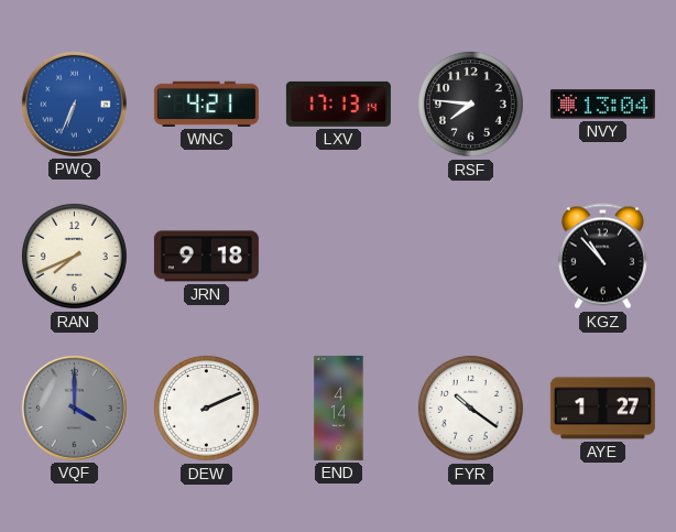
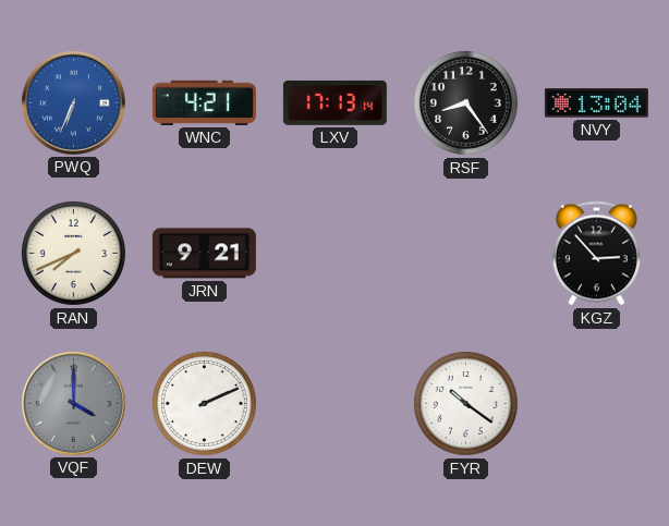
RSF: 7:46 -> 8:24 (465, 102)
JRN: 9:18 -> 9:21 (204, 254)
KGZ: 10:53 -> 2:53 (596, 254)
END: 4:14 -> none (339, 408)
AYE: 1:27 -> none (602, 409)
